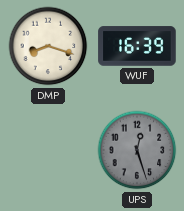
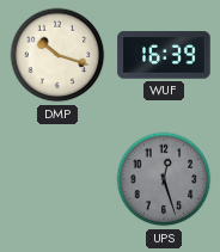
DMP: 8:18 -> 10:18 (57, 55)
